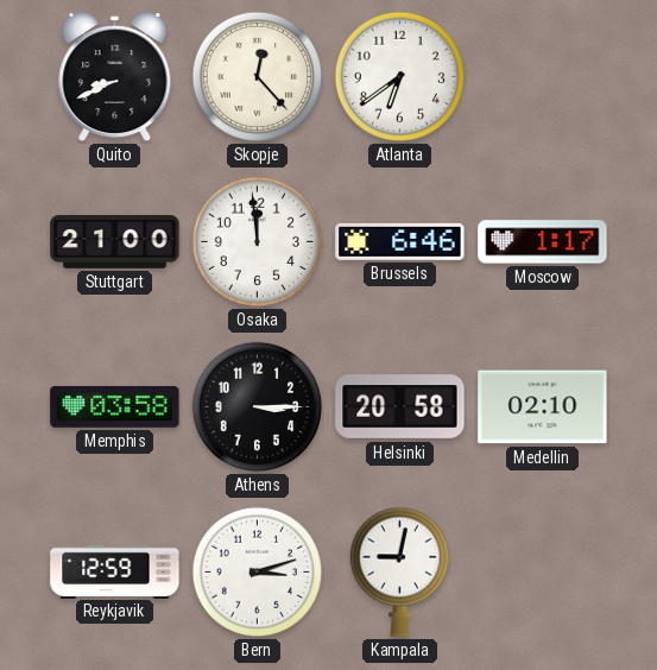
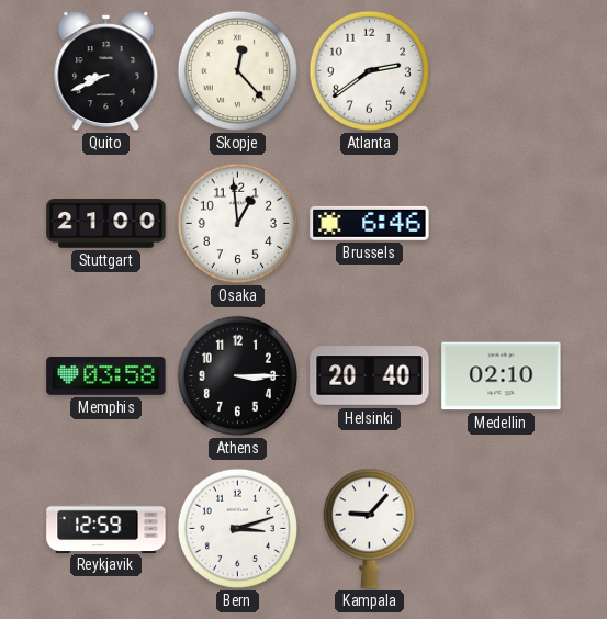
Atlanta: 6:39 -> 2:39 (369, 70)
Osaka: 11:59 -> 12:59 (237, 223)
Moscow: 1:17 -> none (543, 242)
Helsinki: 20:58 -> 20:40 (370, 376)
Kampala: 9:02 -> 9:07 (369, 528)
